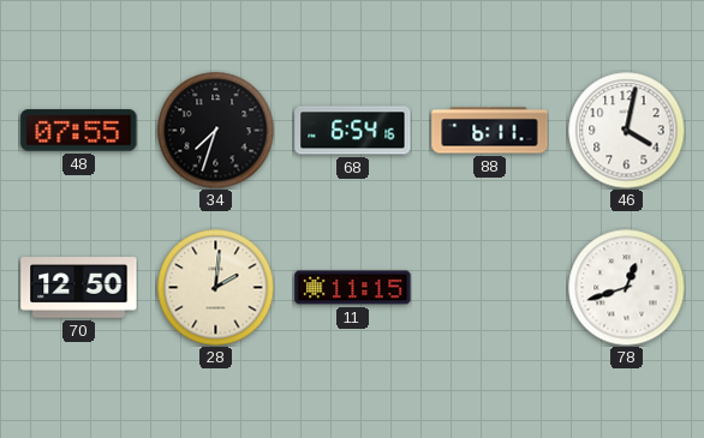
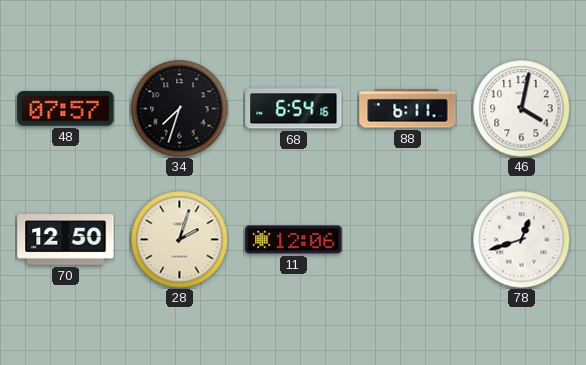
48: 07:55 -> 07:57 (66, 109)
28: 2:01 -> 2:03 (179, 239)
11: 11:15 -> 12:06 (294, 240)
